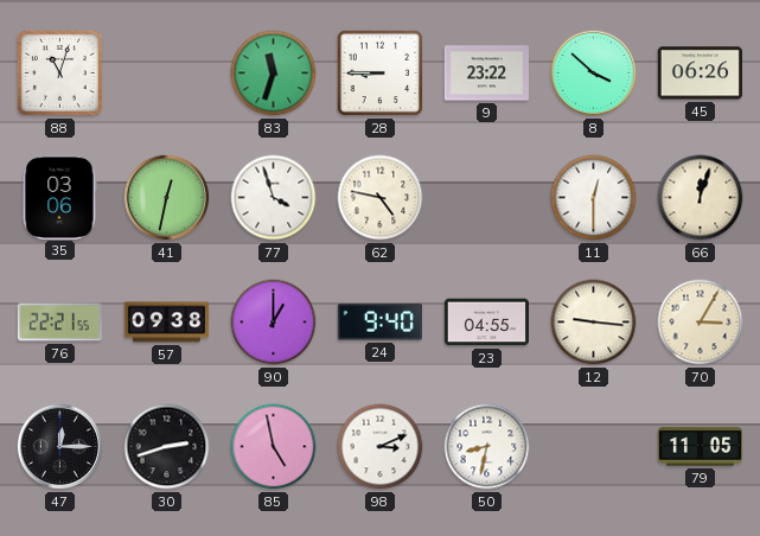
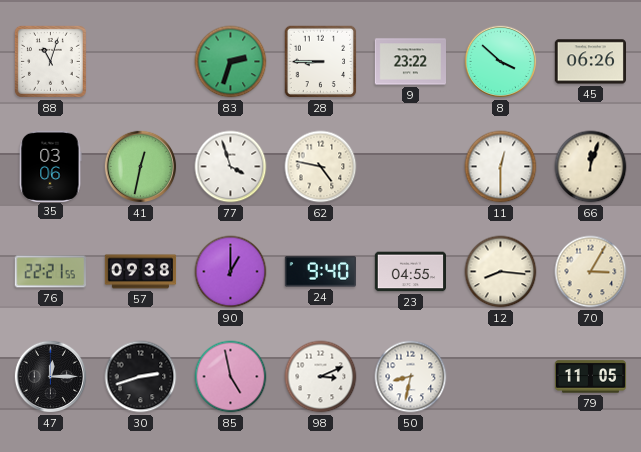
83: 11:33 -> 2:33 (231, 62)
12: 9:16 -> 8:16 (501, 272)
